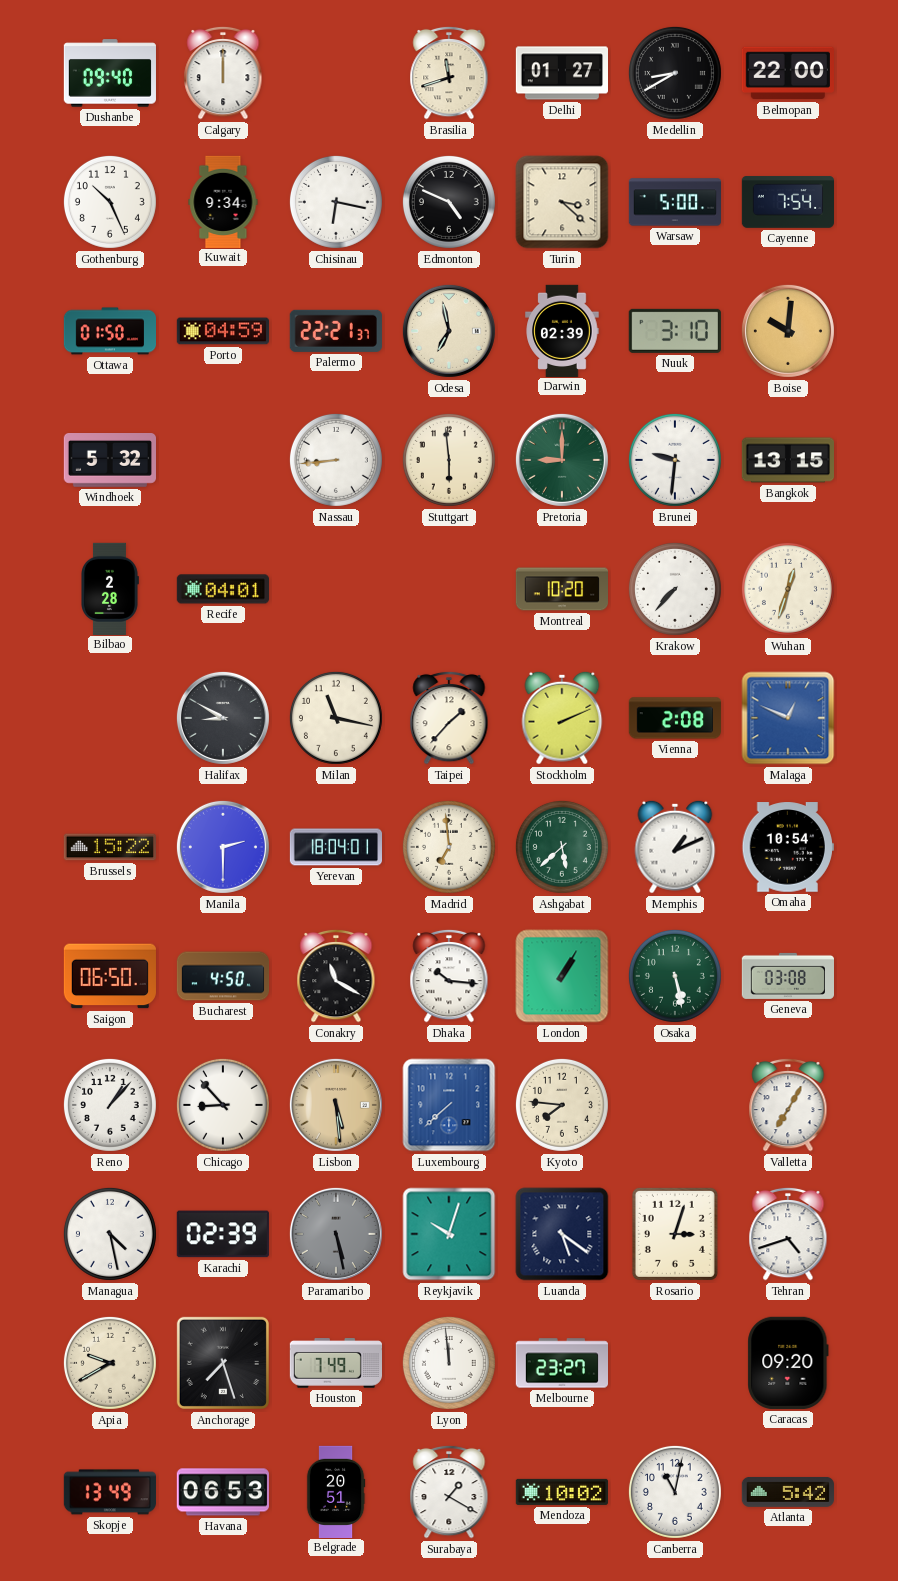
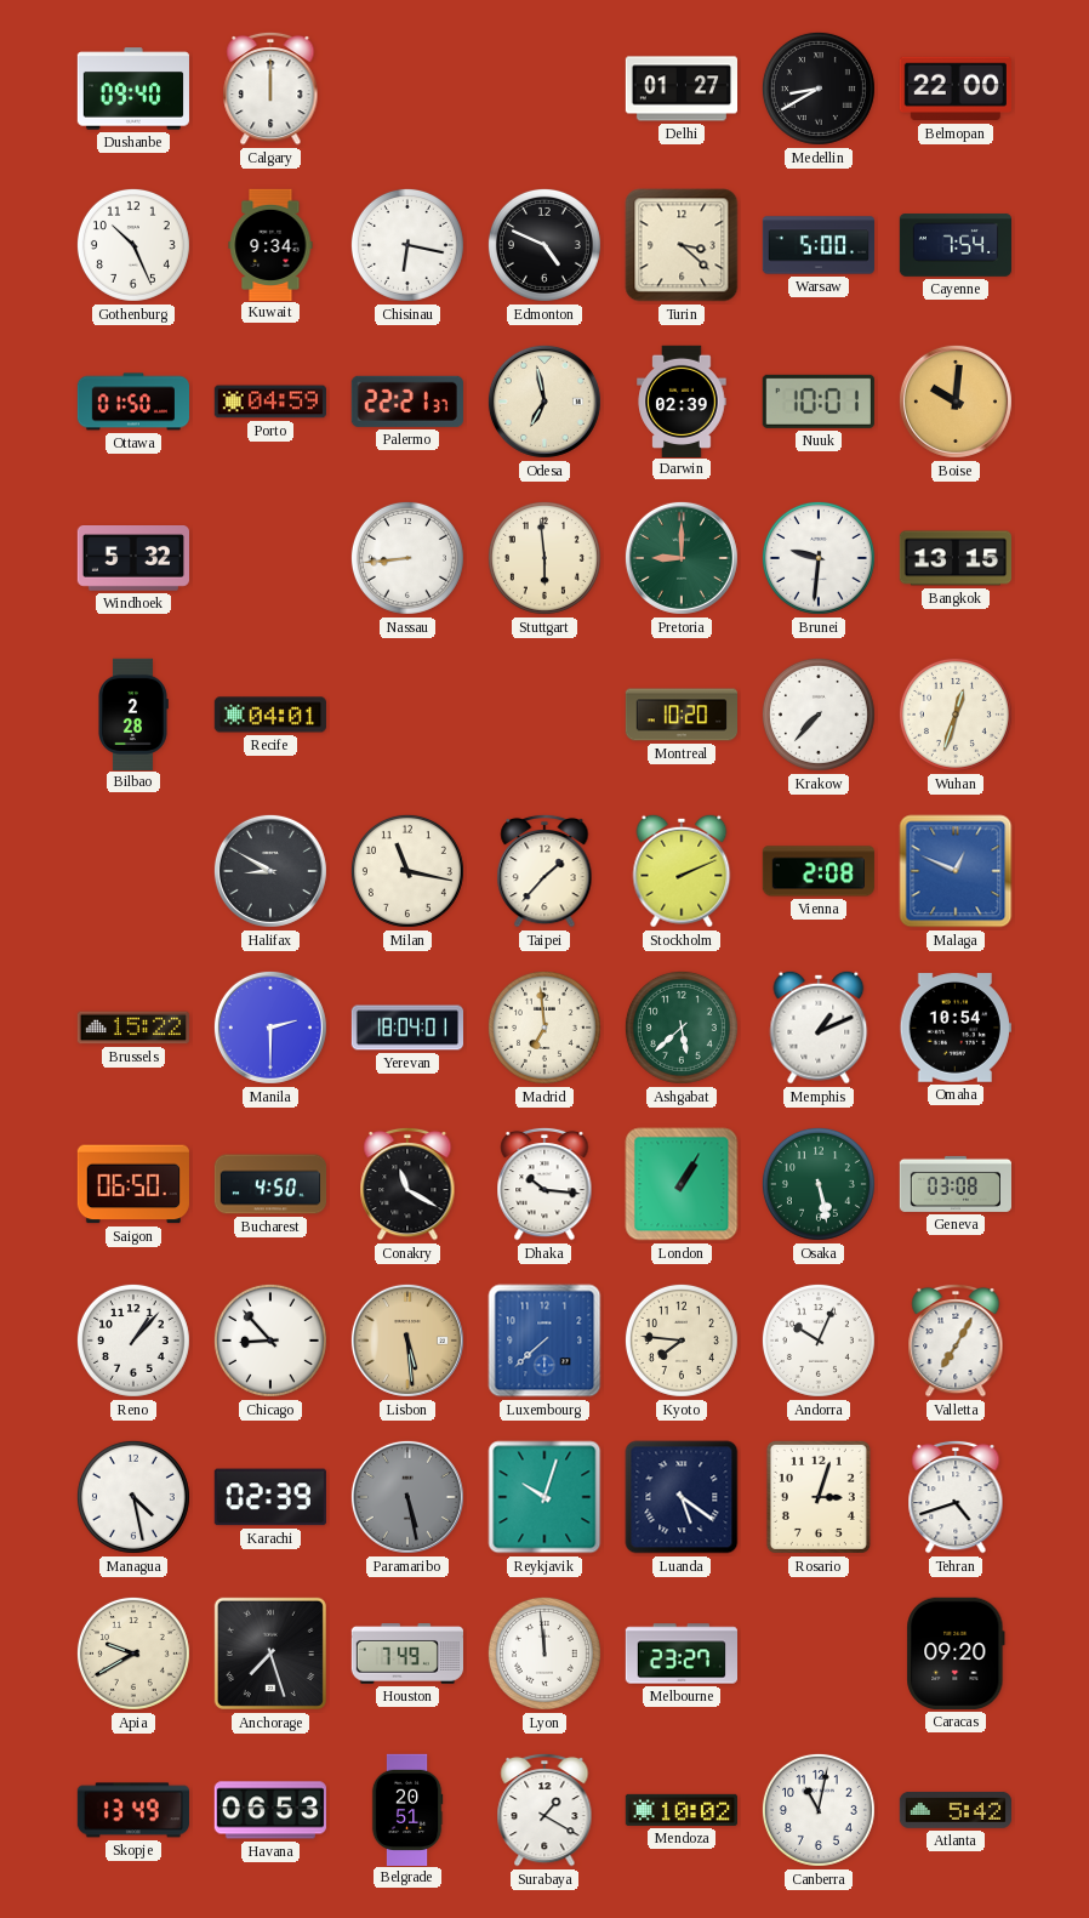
Brasilia: 11:42 -> none (449, 73)
Nuuk: 3:10 -> 10:01 (819, 402)
Andorra: none -> 10:04 (819, 1341)
